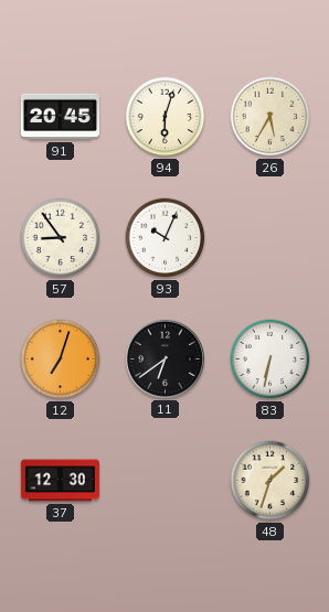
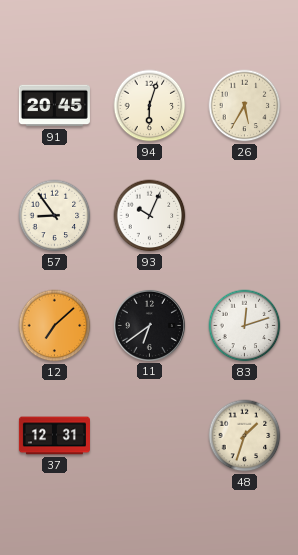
12: 7:03 -> 7:08 (55, 326)
83: 6:32 -> 12:12 (245, 326)
37: 12:30 -> 12:31 (54, 436)
